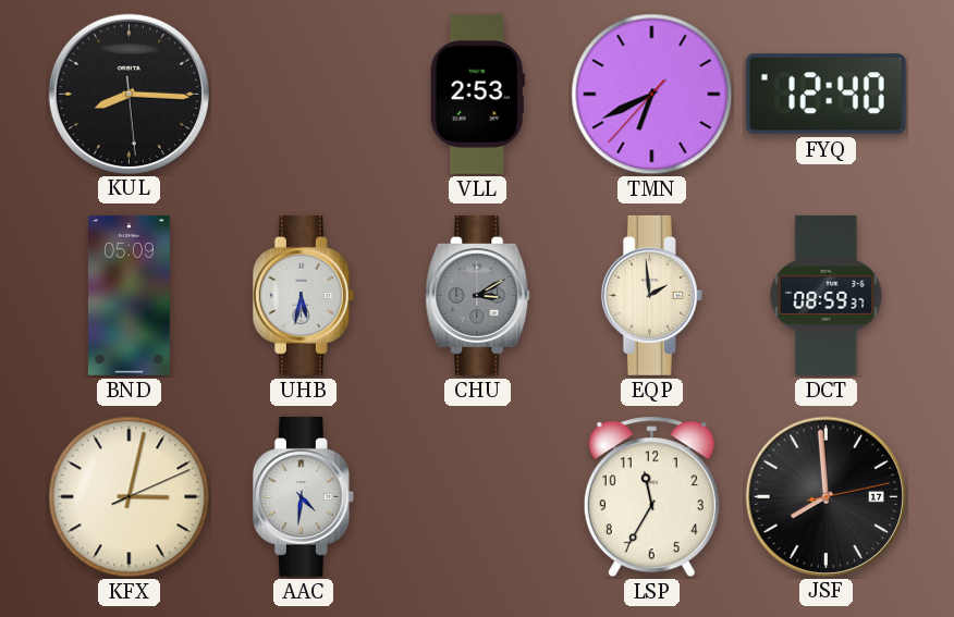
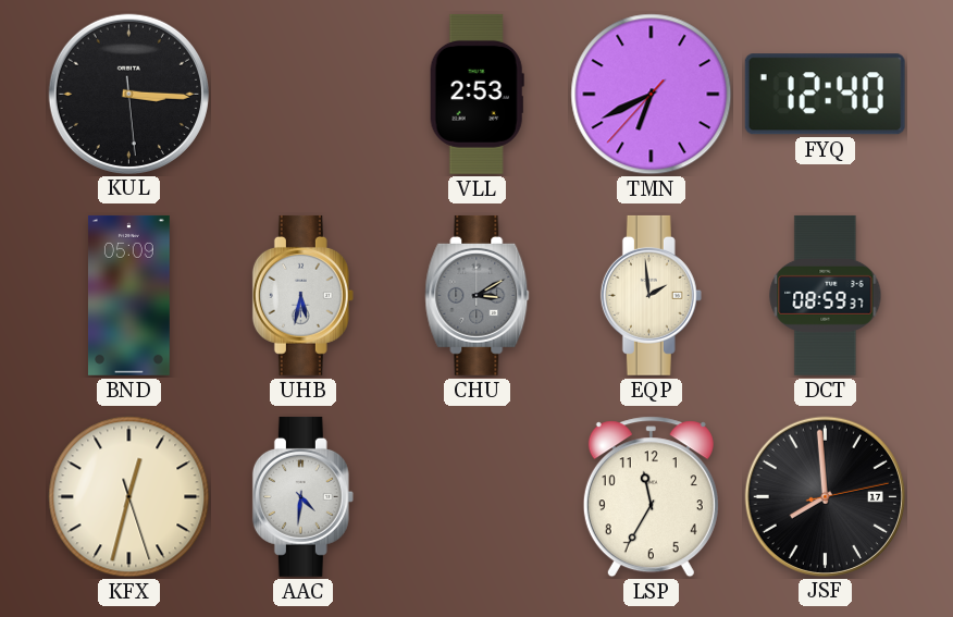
KUL: 8:15 -> 3:15 (128, 94)
KFX: 3:02 -> 12:32 (129, 497)
